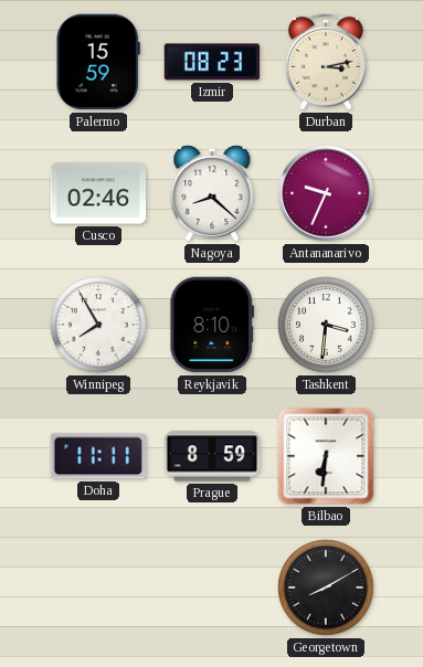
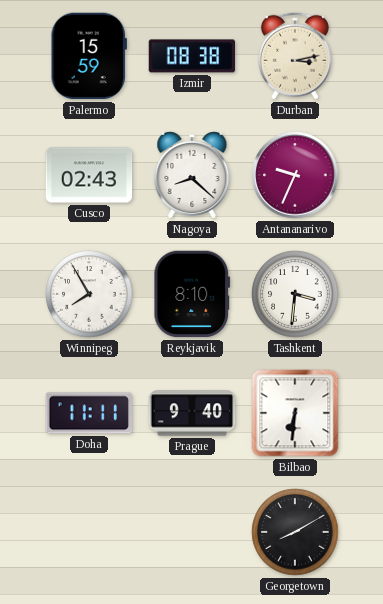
Izmir: 08:23 -> 08:38 (192, 56)
Cusco: 02:46 -> 02:43 (89, 175)
Prague: 8:59 -> 9:40 (192, 413)
